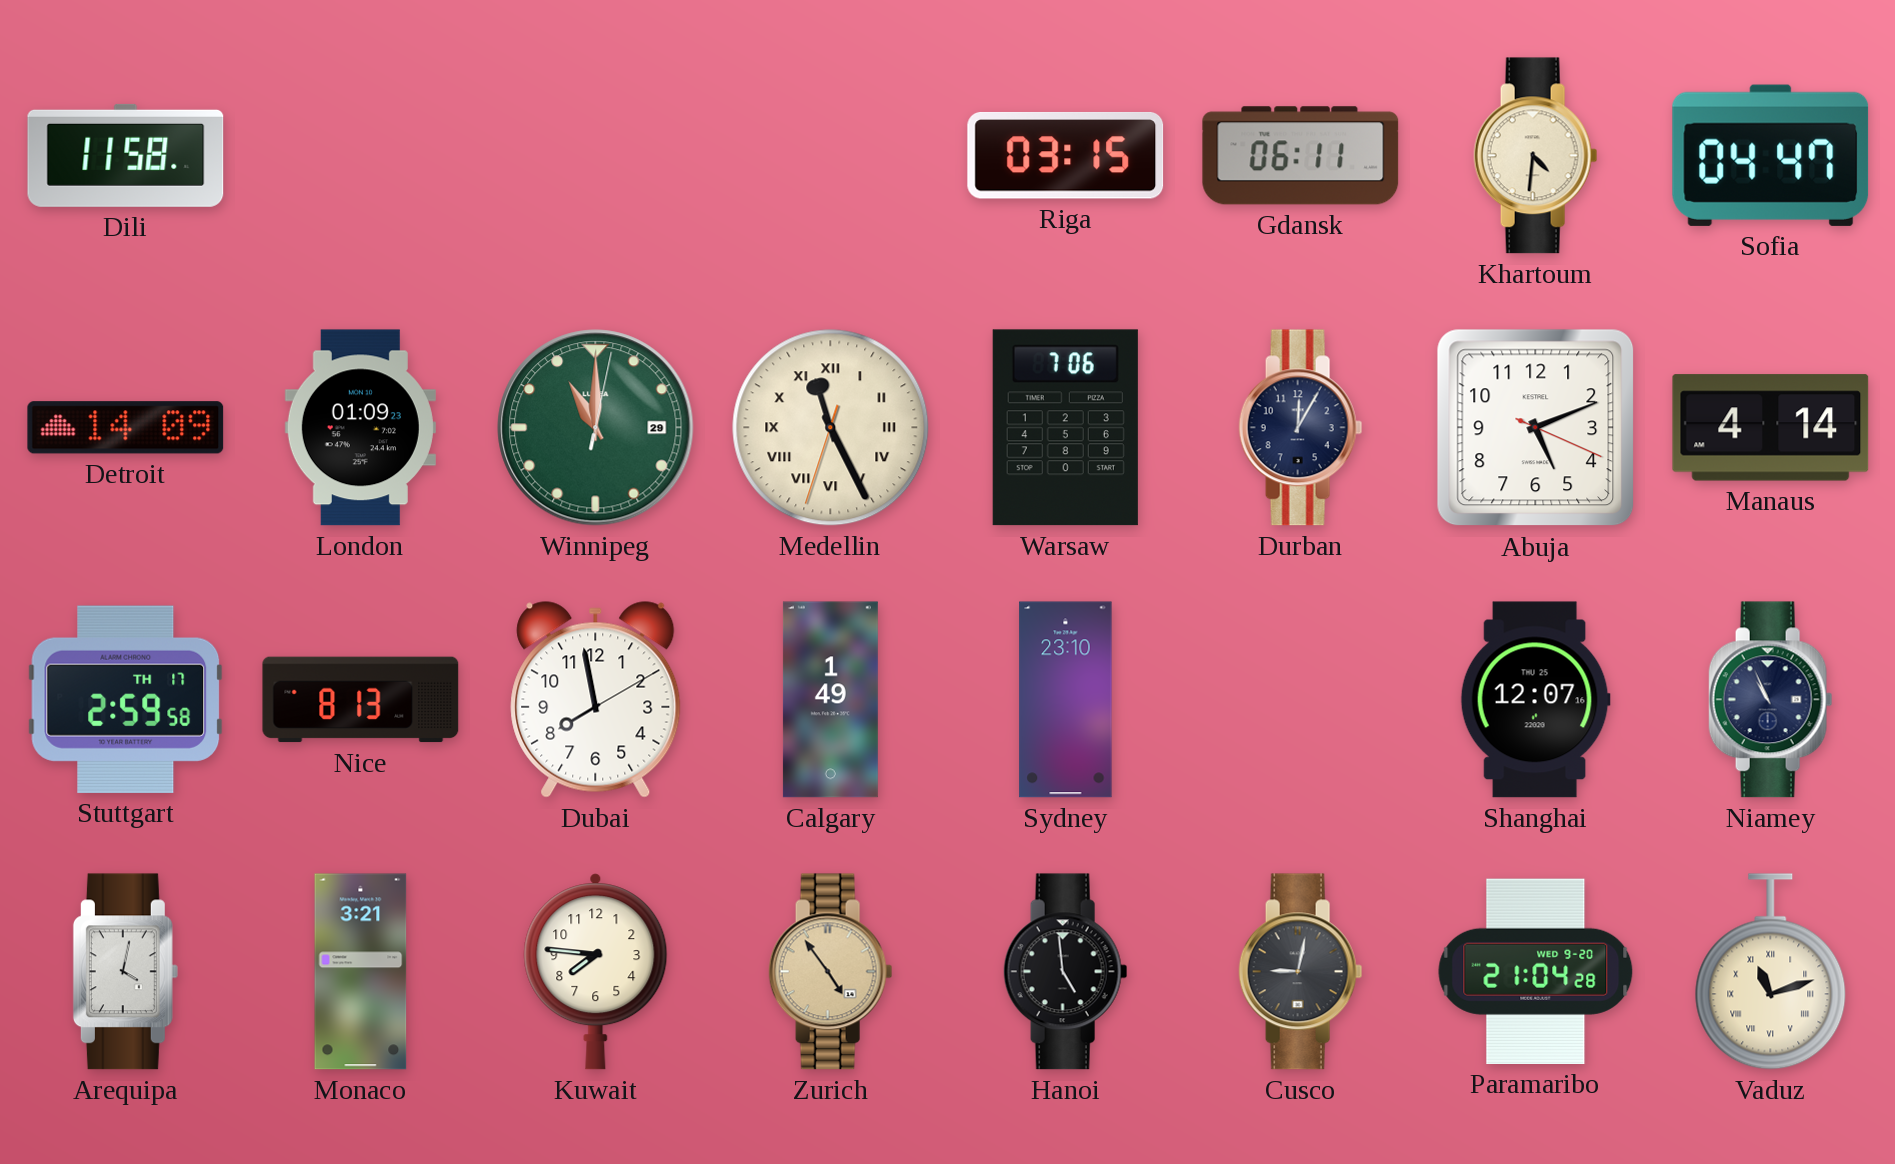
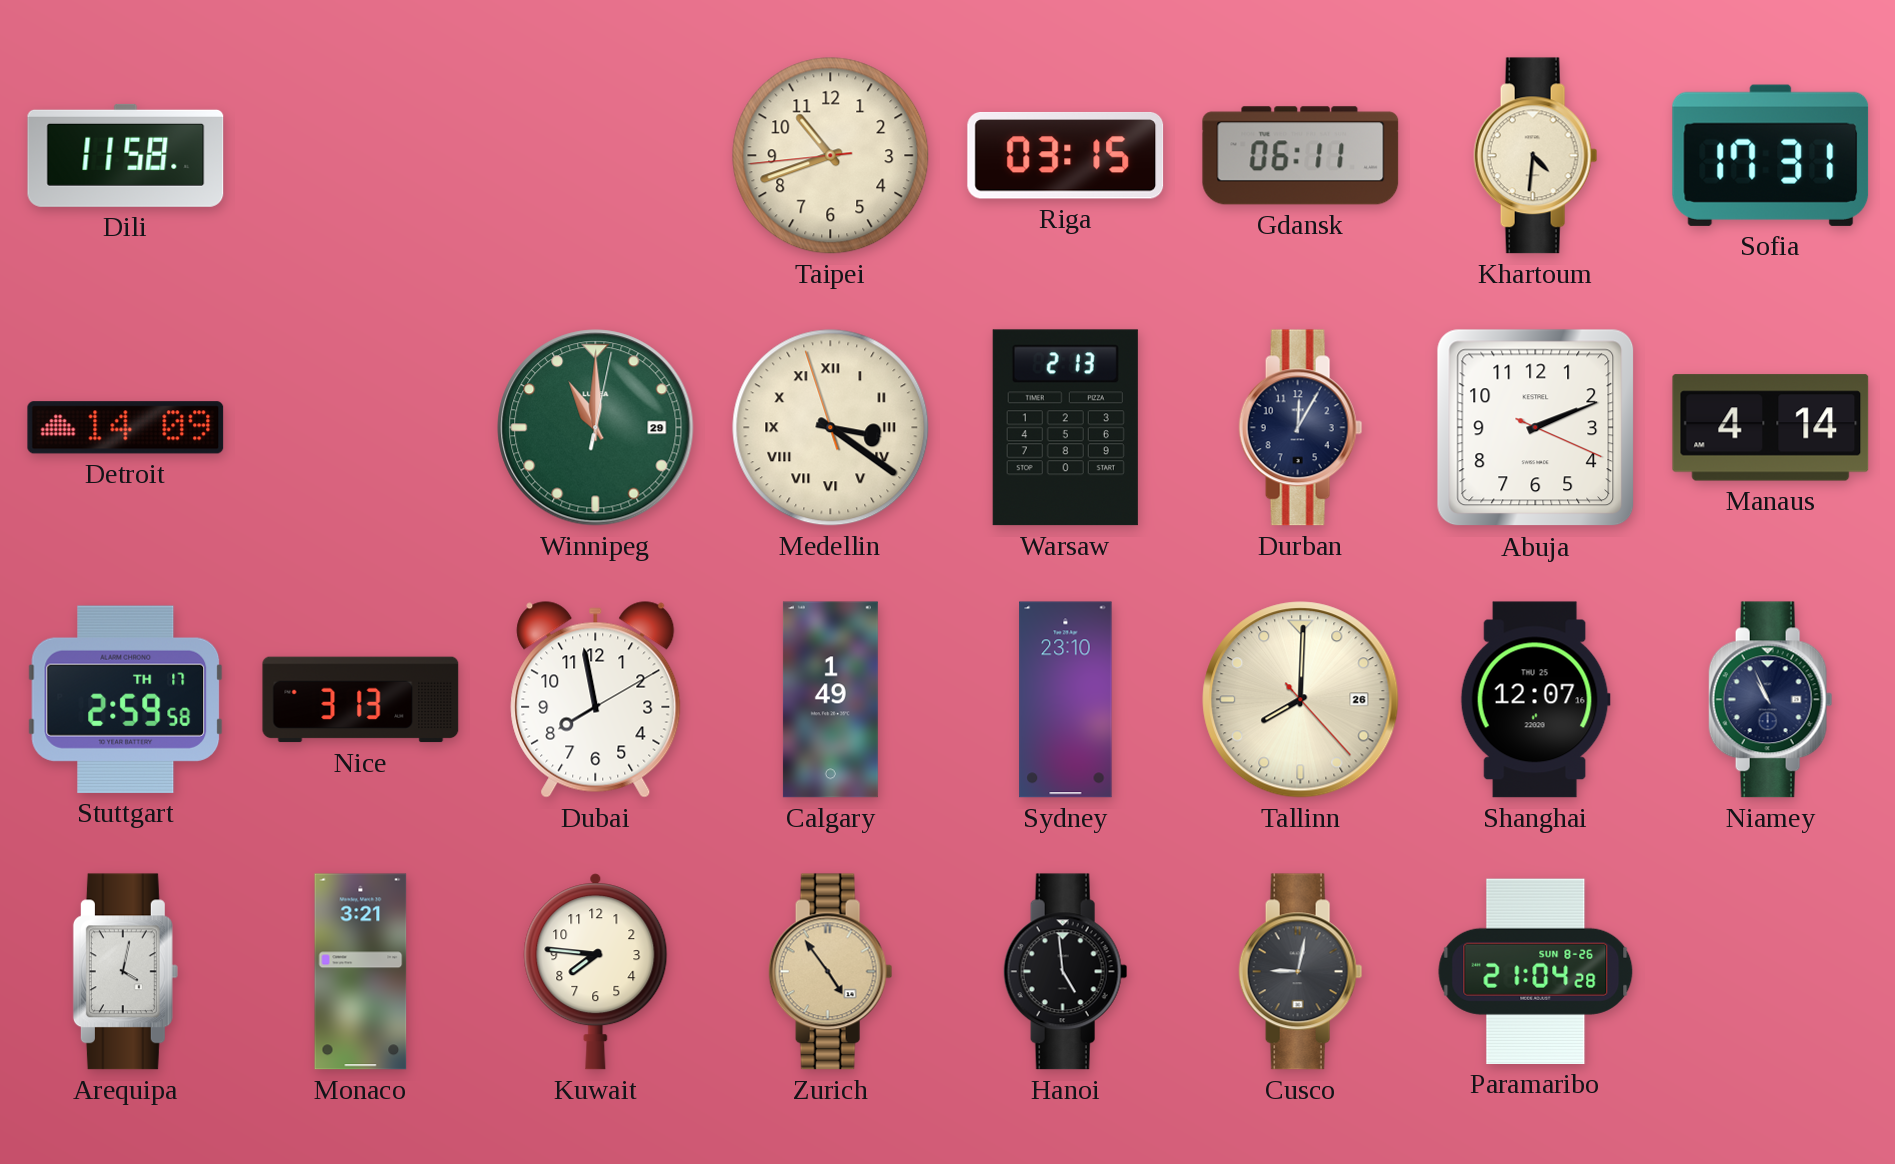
Taipei: none -> 10:41 (831, 156)
Sofia: 04:47 -> 17:31 (1771, 155)
London: 01:09 -> none (360, 428)
Medellin: 11:25 -> 3:20 (831, 428)
Warsaw: 7:06 -> 2:13 (1065, 428)
Abuja: 5:11 -> 2:11 (1536, 428)
Nice: 8:13 -> 3:13 (361, 700)
Tallinn: none -> 8:00 (1301, 700)
Paramaribo date: WED 9-20 -> SUN 8-26 (1536, 971)
Vaduz: 11:12 -> none (1771, 972)
